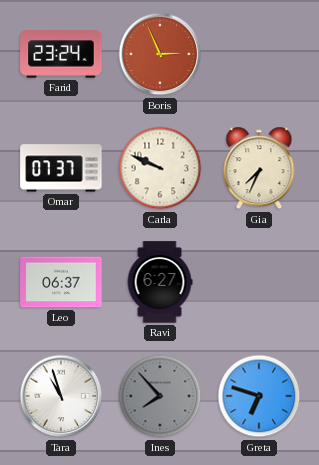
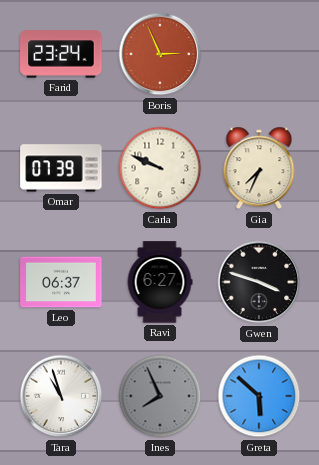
Omar: 07:37 -> 07:39 (61, 168)
Gwen: none -> 3:48 (259, 282)
Ines: 7:53 -> 7:56 (160, 396)
Greta: 6:48 -> 5:52 (259, 396)
